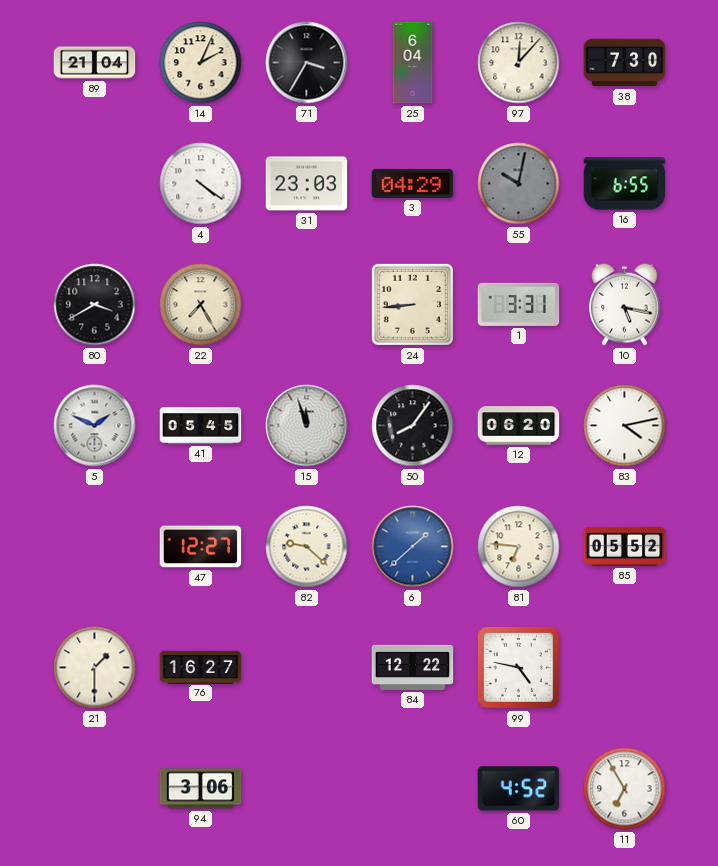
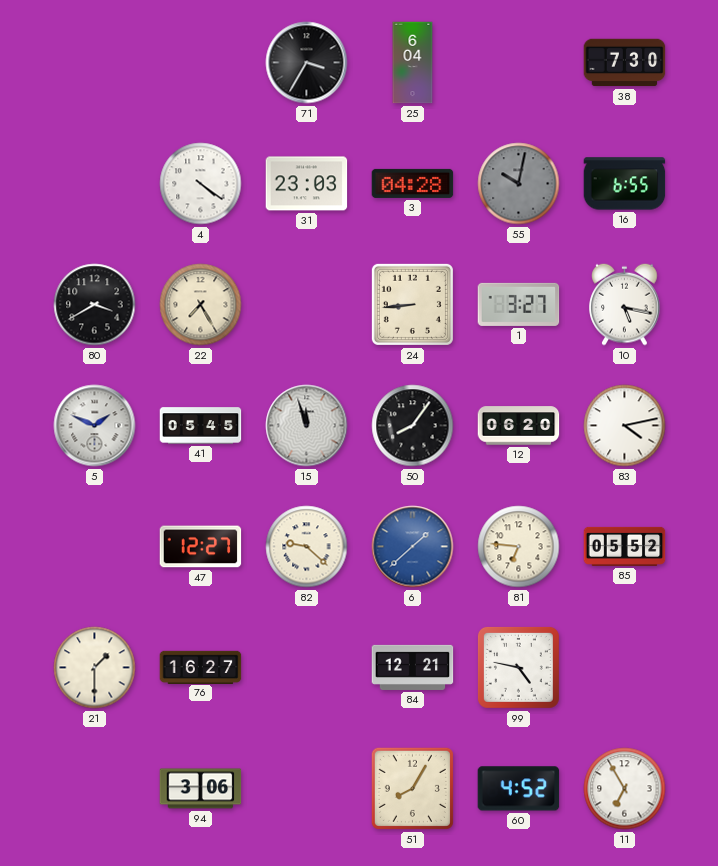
89: 21:04 -> none (95, 63)
14: 2:04 -> none (201, 63)
97: 12:07 -> none (519, 63)
3: 04:29 -> 04:28 (413, 183)
1: 3:31 -> 3:27 (519, 304)
84: 12:22 -> 12:21 (413, 667)
51: none -> 8:05 (412, 788)
